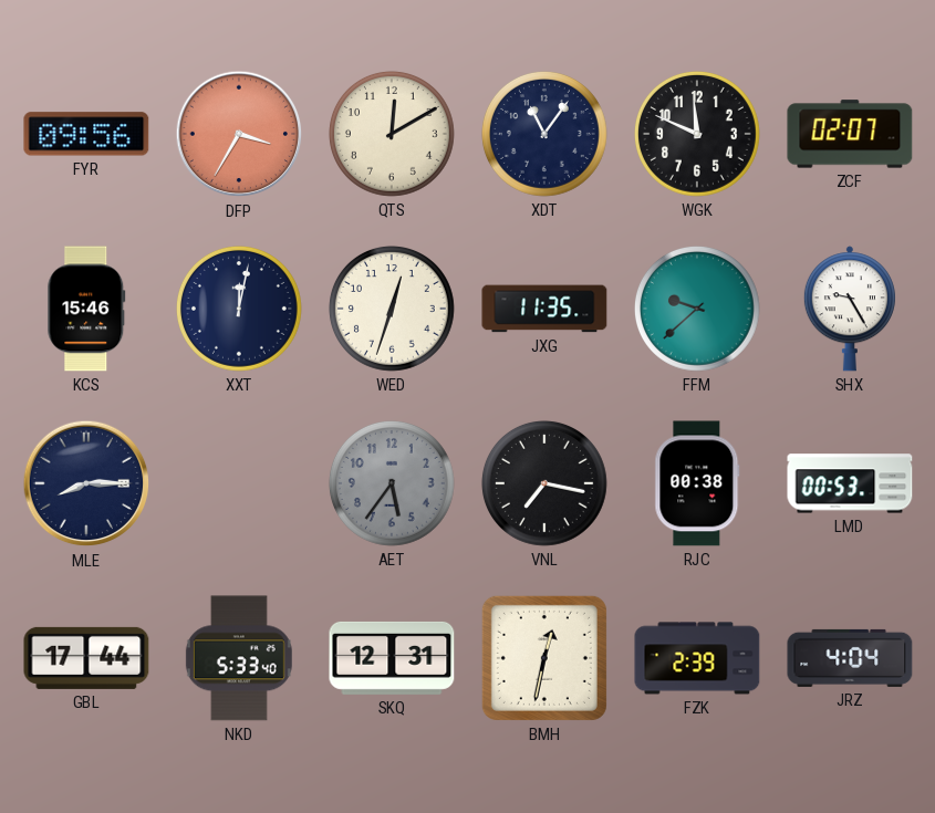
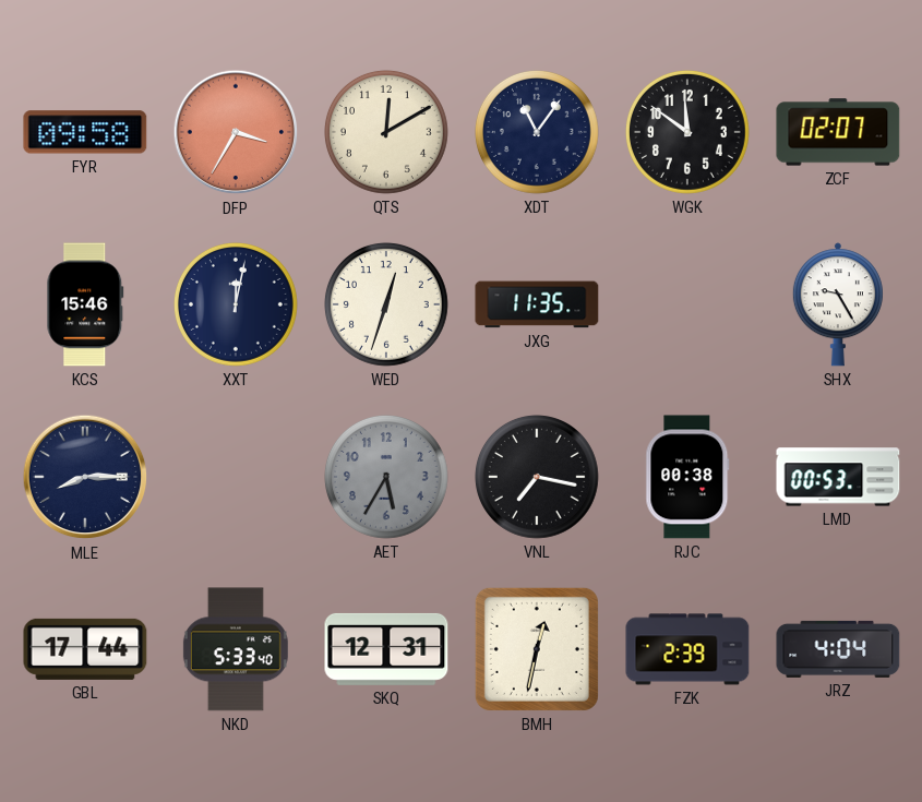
FYR: 09:56 -> 09:58 (85, 132)
WGK: 11:49 -> 11:51 (687, 132)
FFM: 9:38 -> none (697, 309)
AET: 5:36 -> 5:35 (386, 477)
